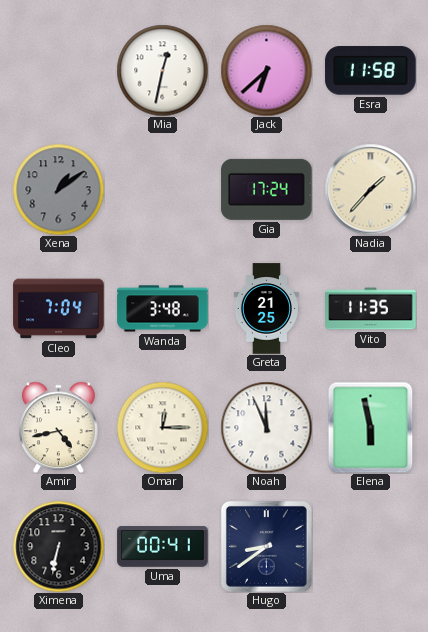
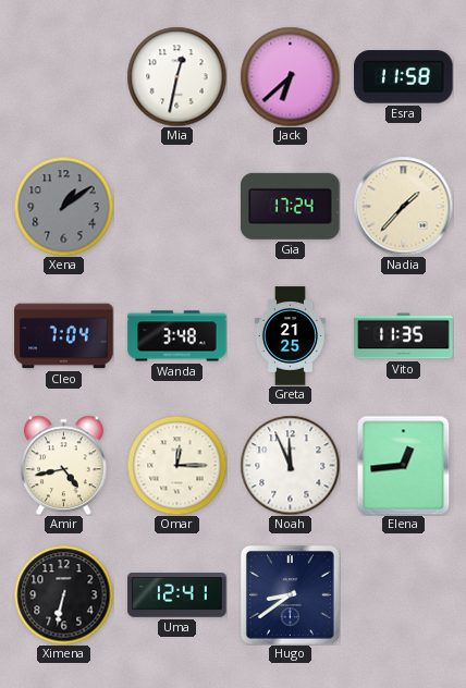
Elena: 5:58 -> 12:44 (404, 465)
Uma: 00:41 -> 12:41 (177, 595)
